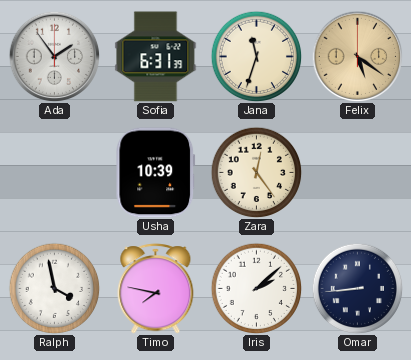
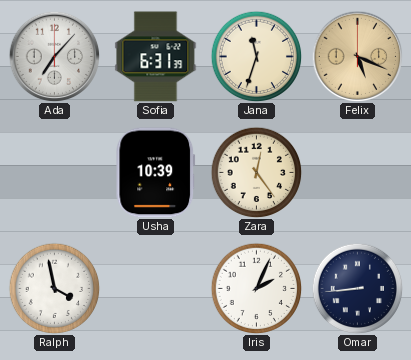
Ada: 1:54 -> 7:07 (54, 56)
Felix: 5:21 -> 5:19 (357, 56)
Timo: 7:47 -> none (156, 289)
Iris: 2:08 -> 2:04 (256, 288)
